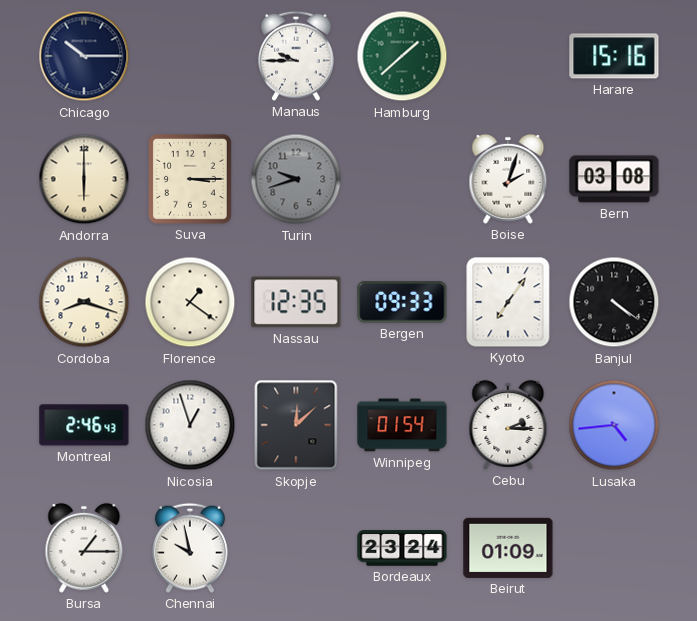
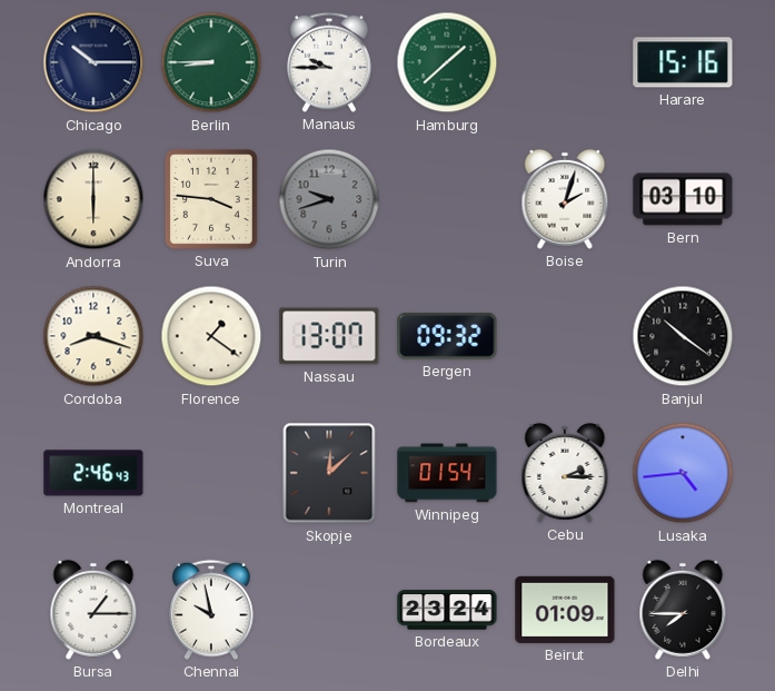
Berlin: none -> 8:45 (211, 62)
Suva: 3:15 -> 3:46 (211, 199)
Bern: 03:08 -> 03:10 (683, 199)
Nassau: 12:35 -> 13:07 (329, 336)
Bergen: 09:33 -> 09:32 (447, 336)
Kyoto: 7:06 -> none (508, 302)
Banjul: 4:21 -> 10:21 (683, 336)
Nicosia: 12:57 -> none (190, 425)
Delhi: none -> 7:45 (683, 610)
